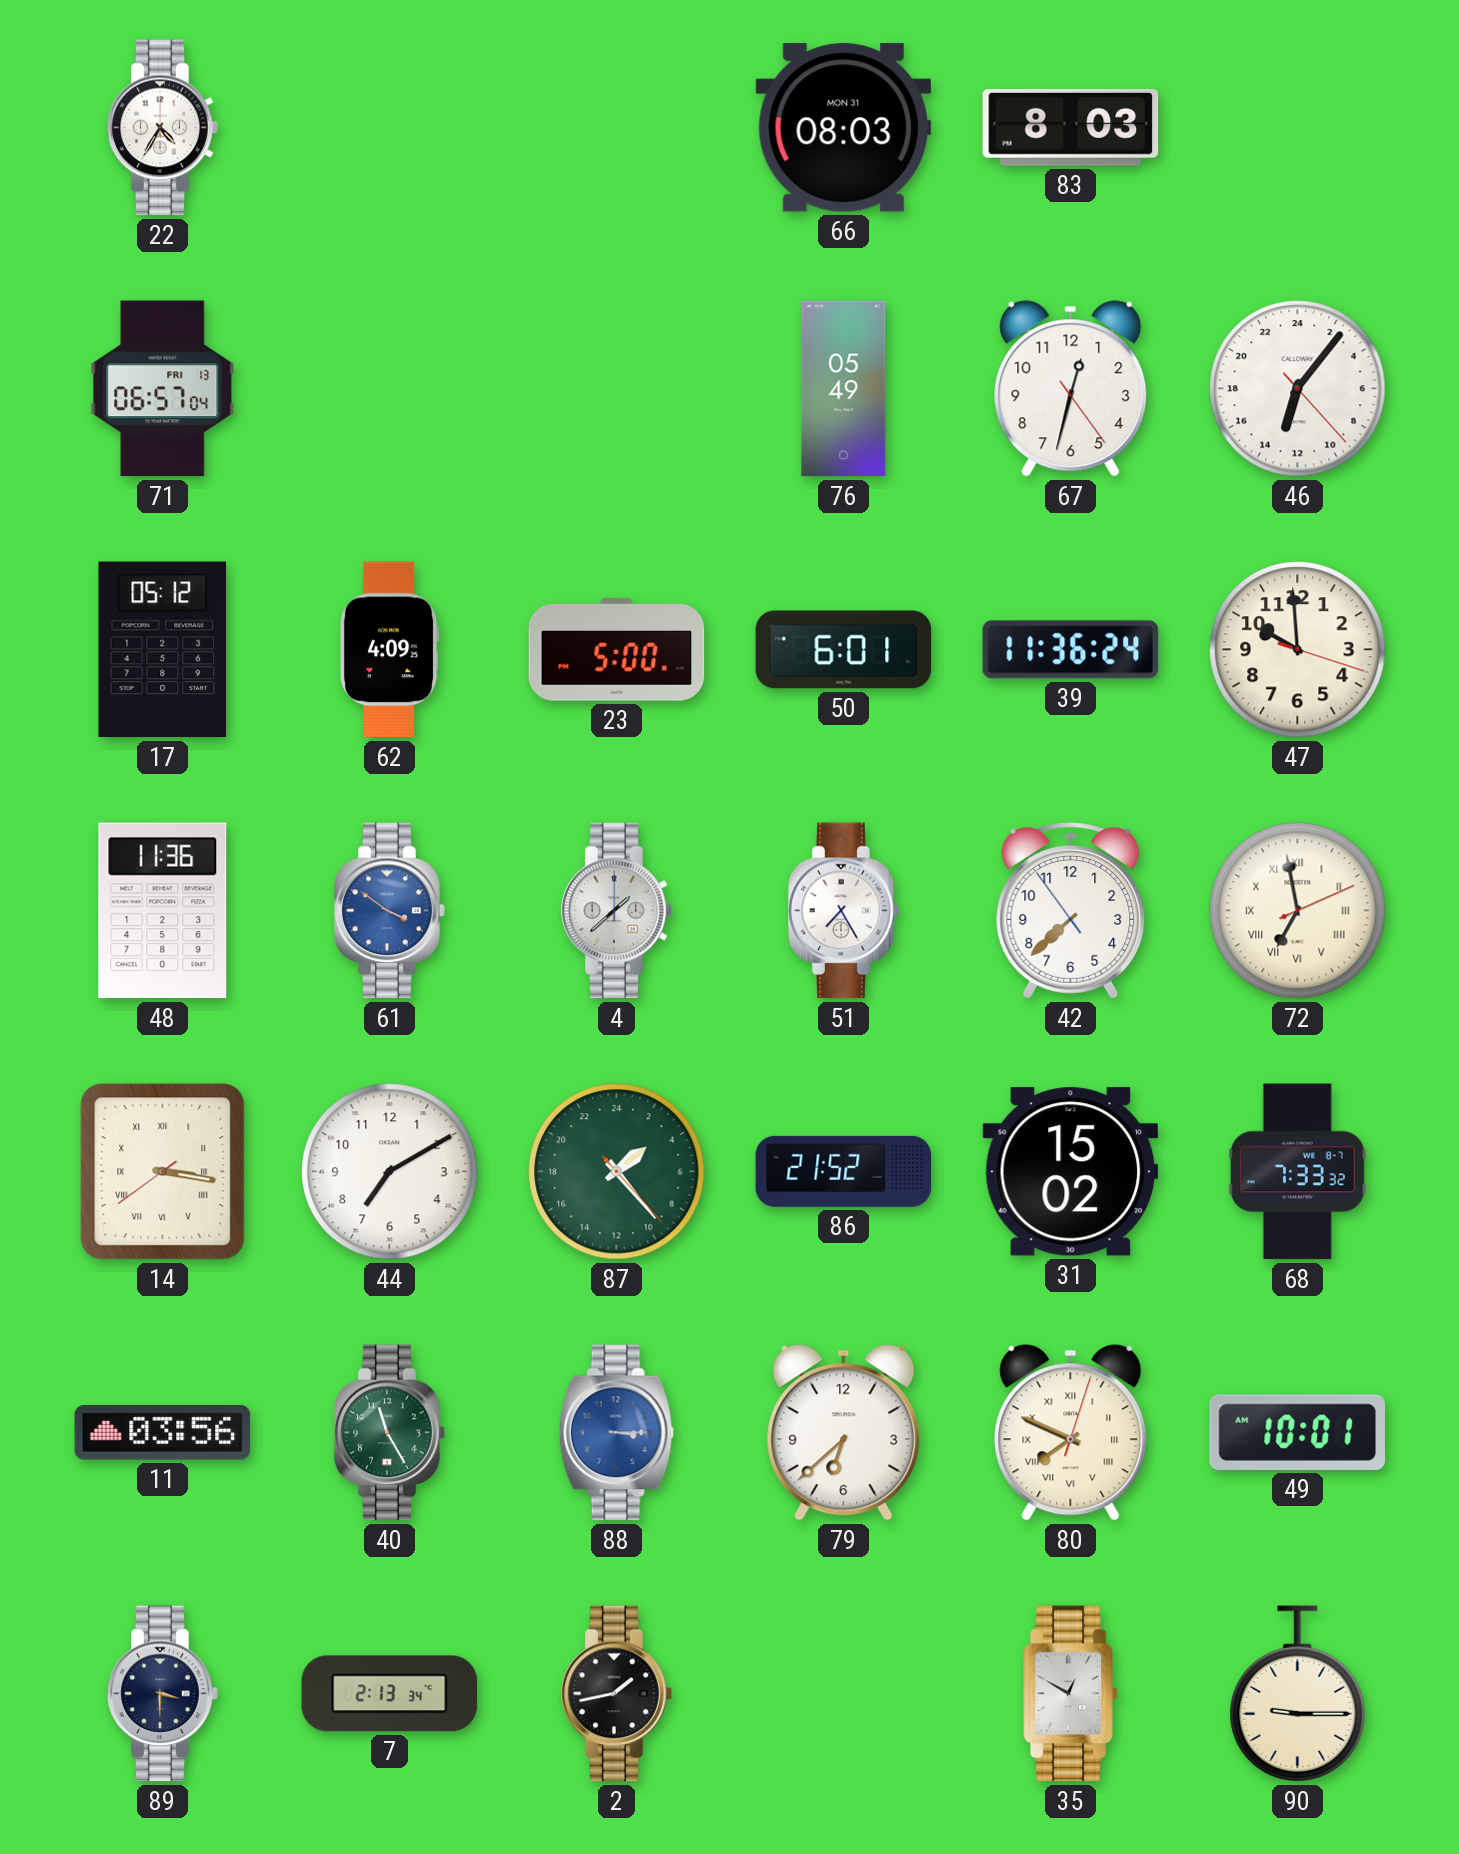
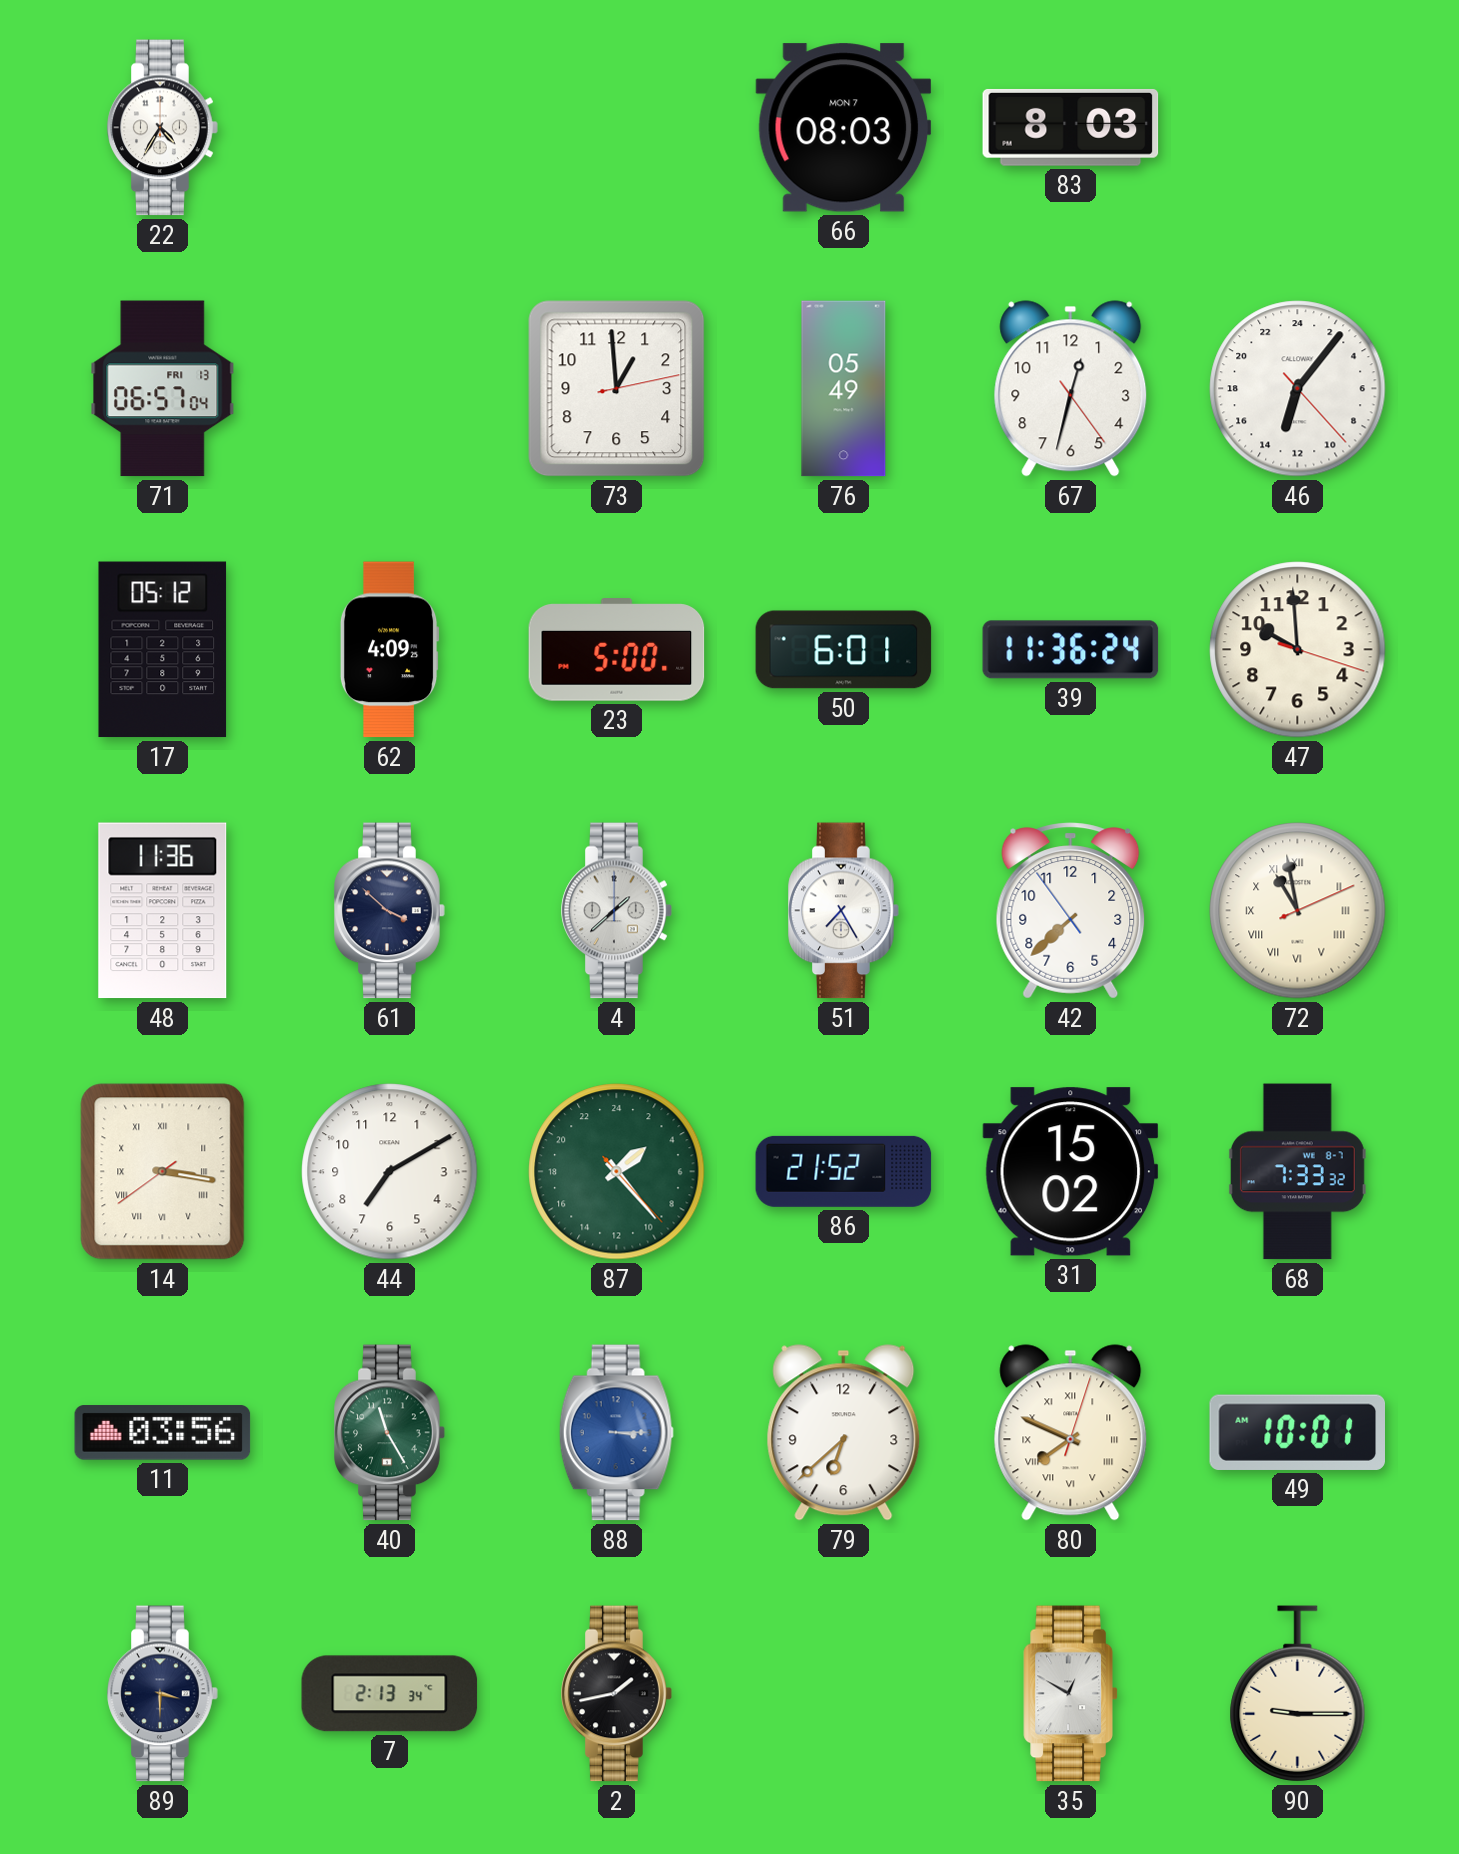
66 date: MON 31 -> MON 7 (844, 128)
73: none -> 12:59 (617, 389)
61: 3:51 -> 3:52 (390, 911)
61 dial: blue -> navy (390, 911)
72: 6:58 -> 10:58 (1298, 911)
